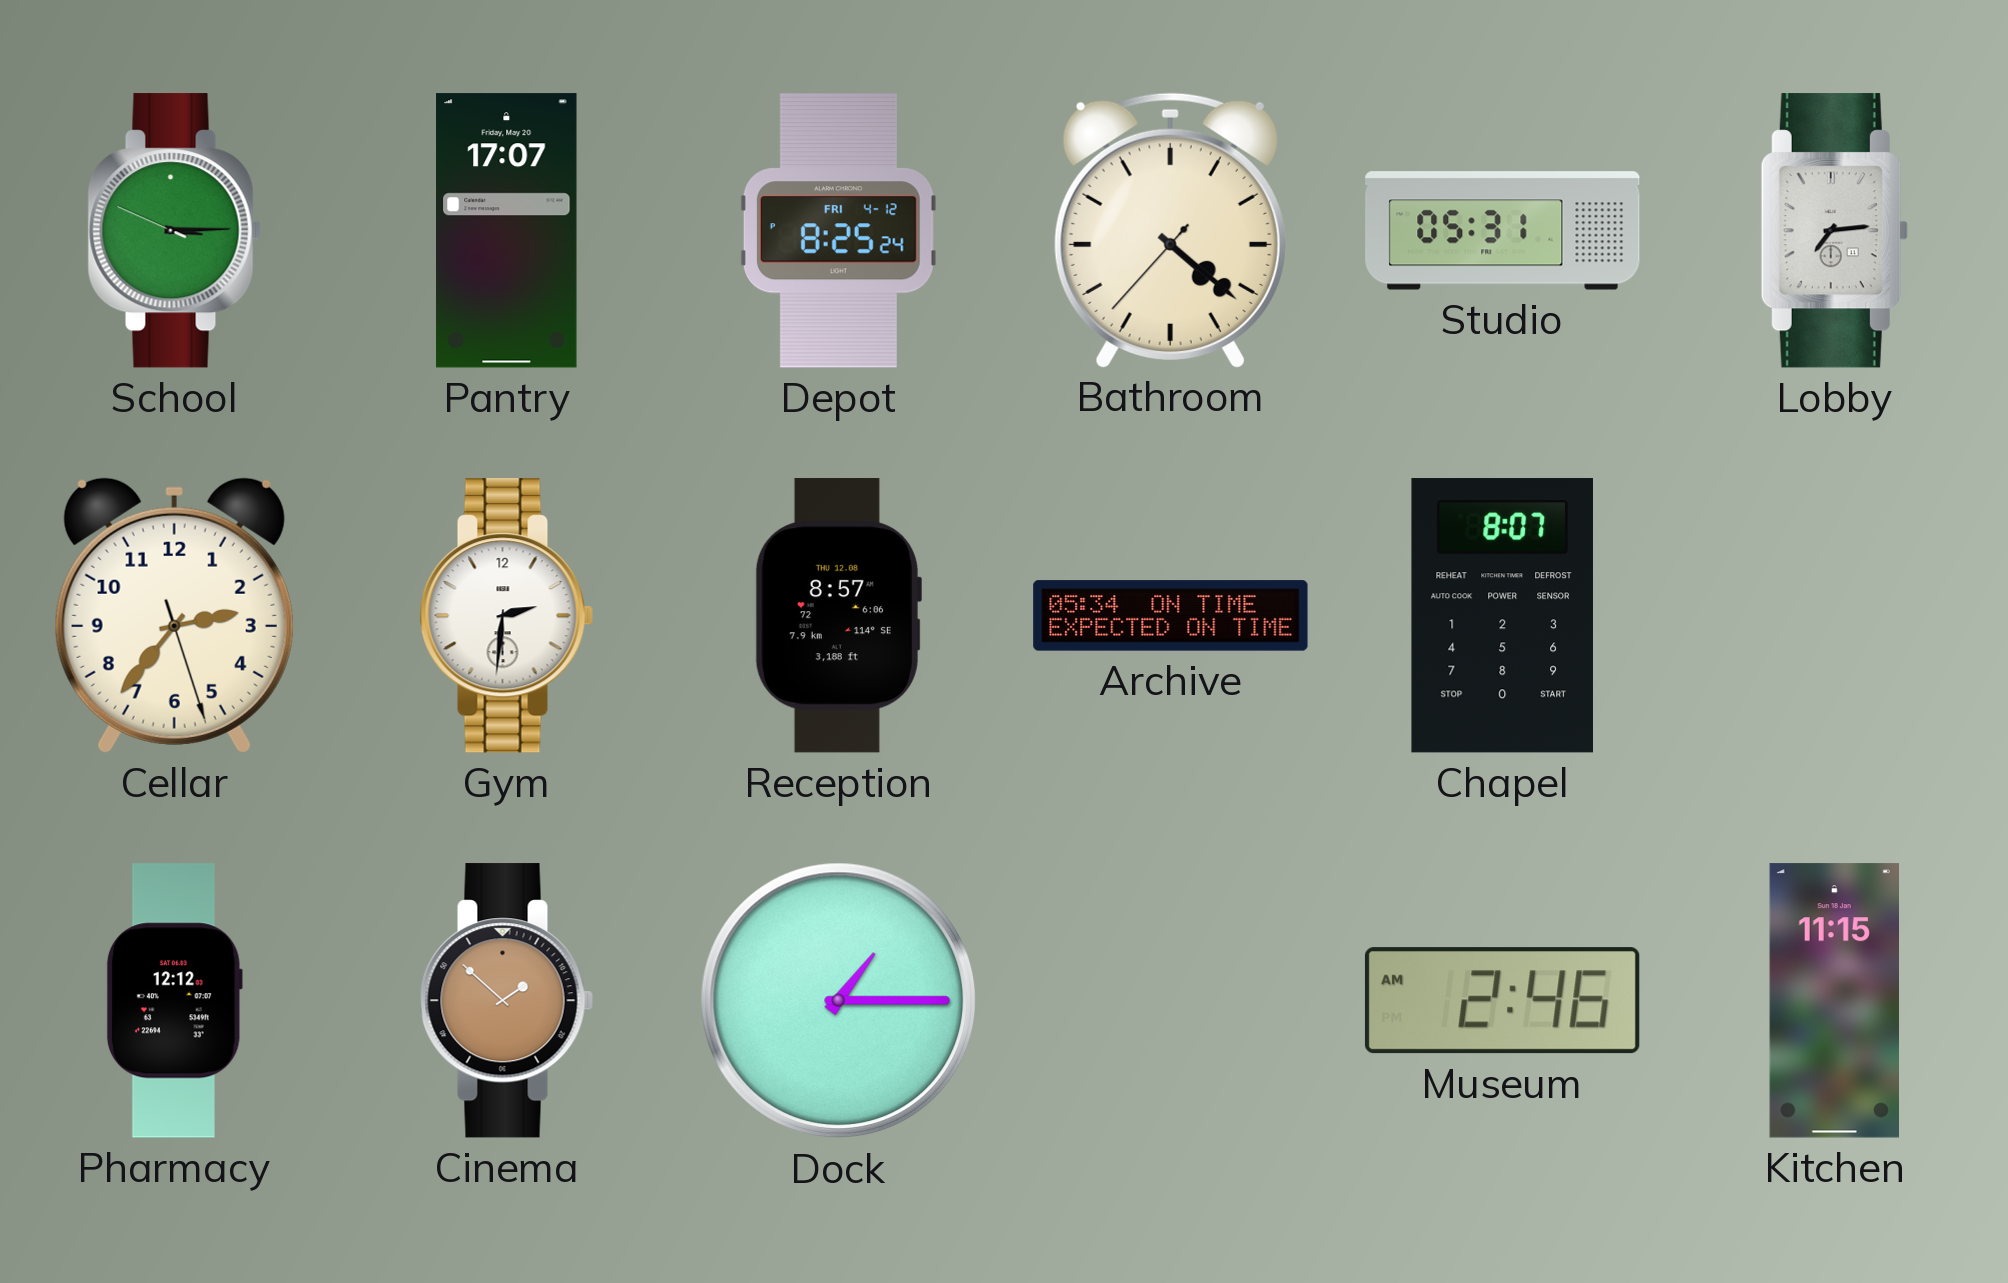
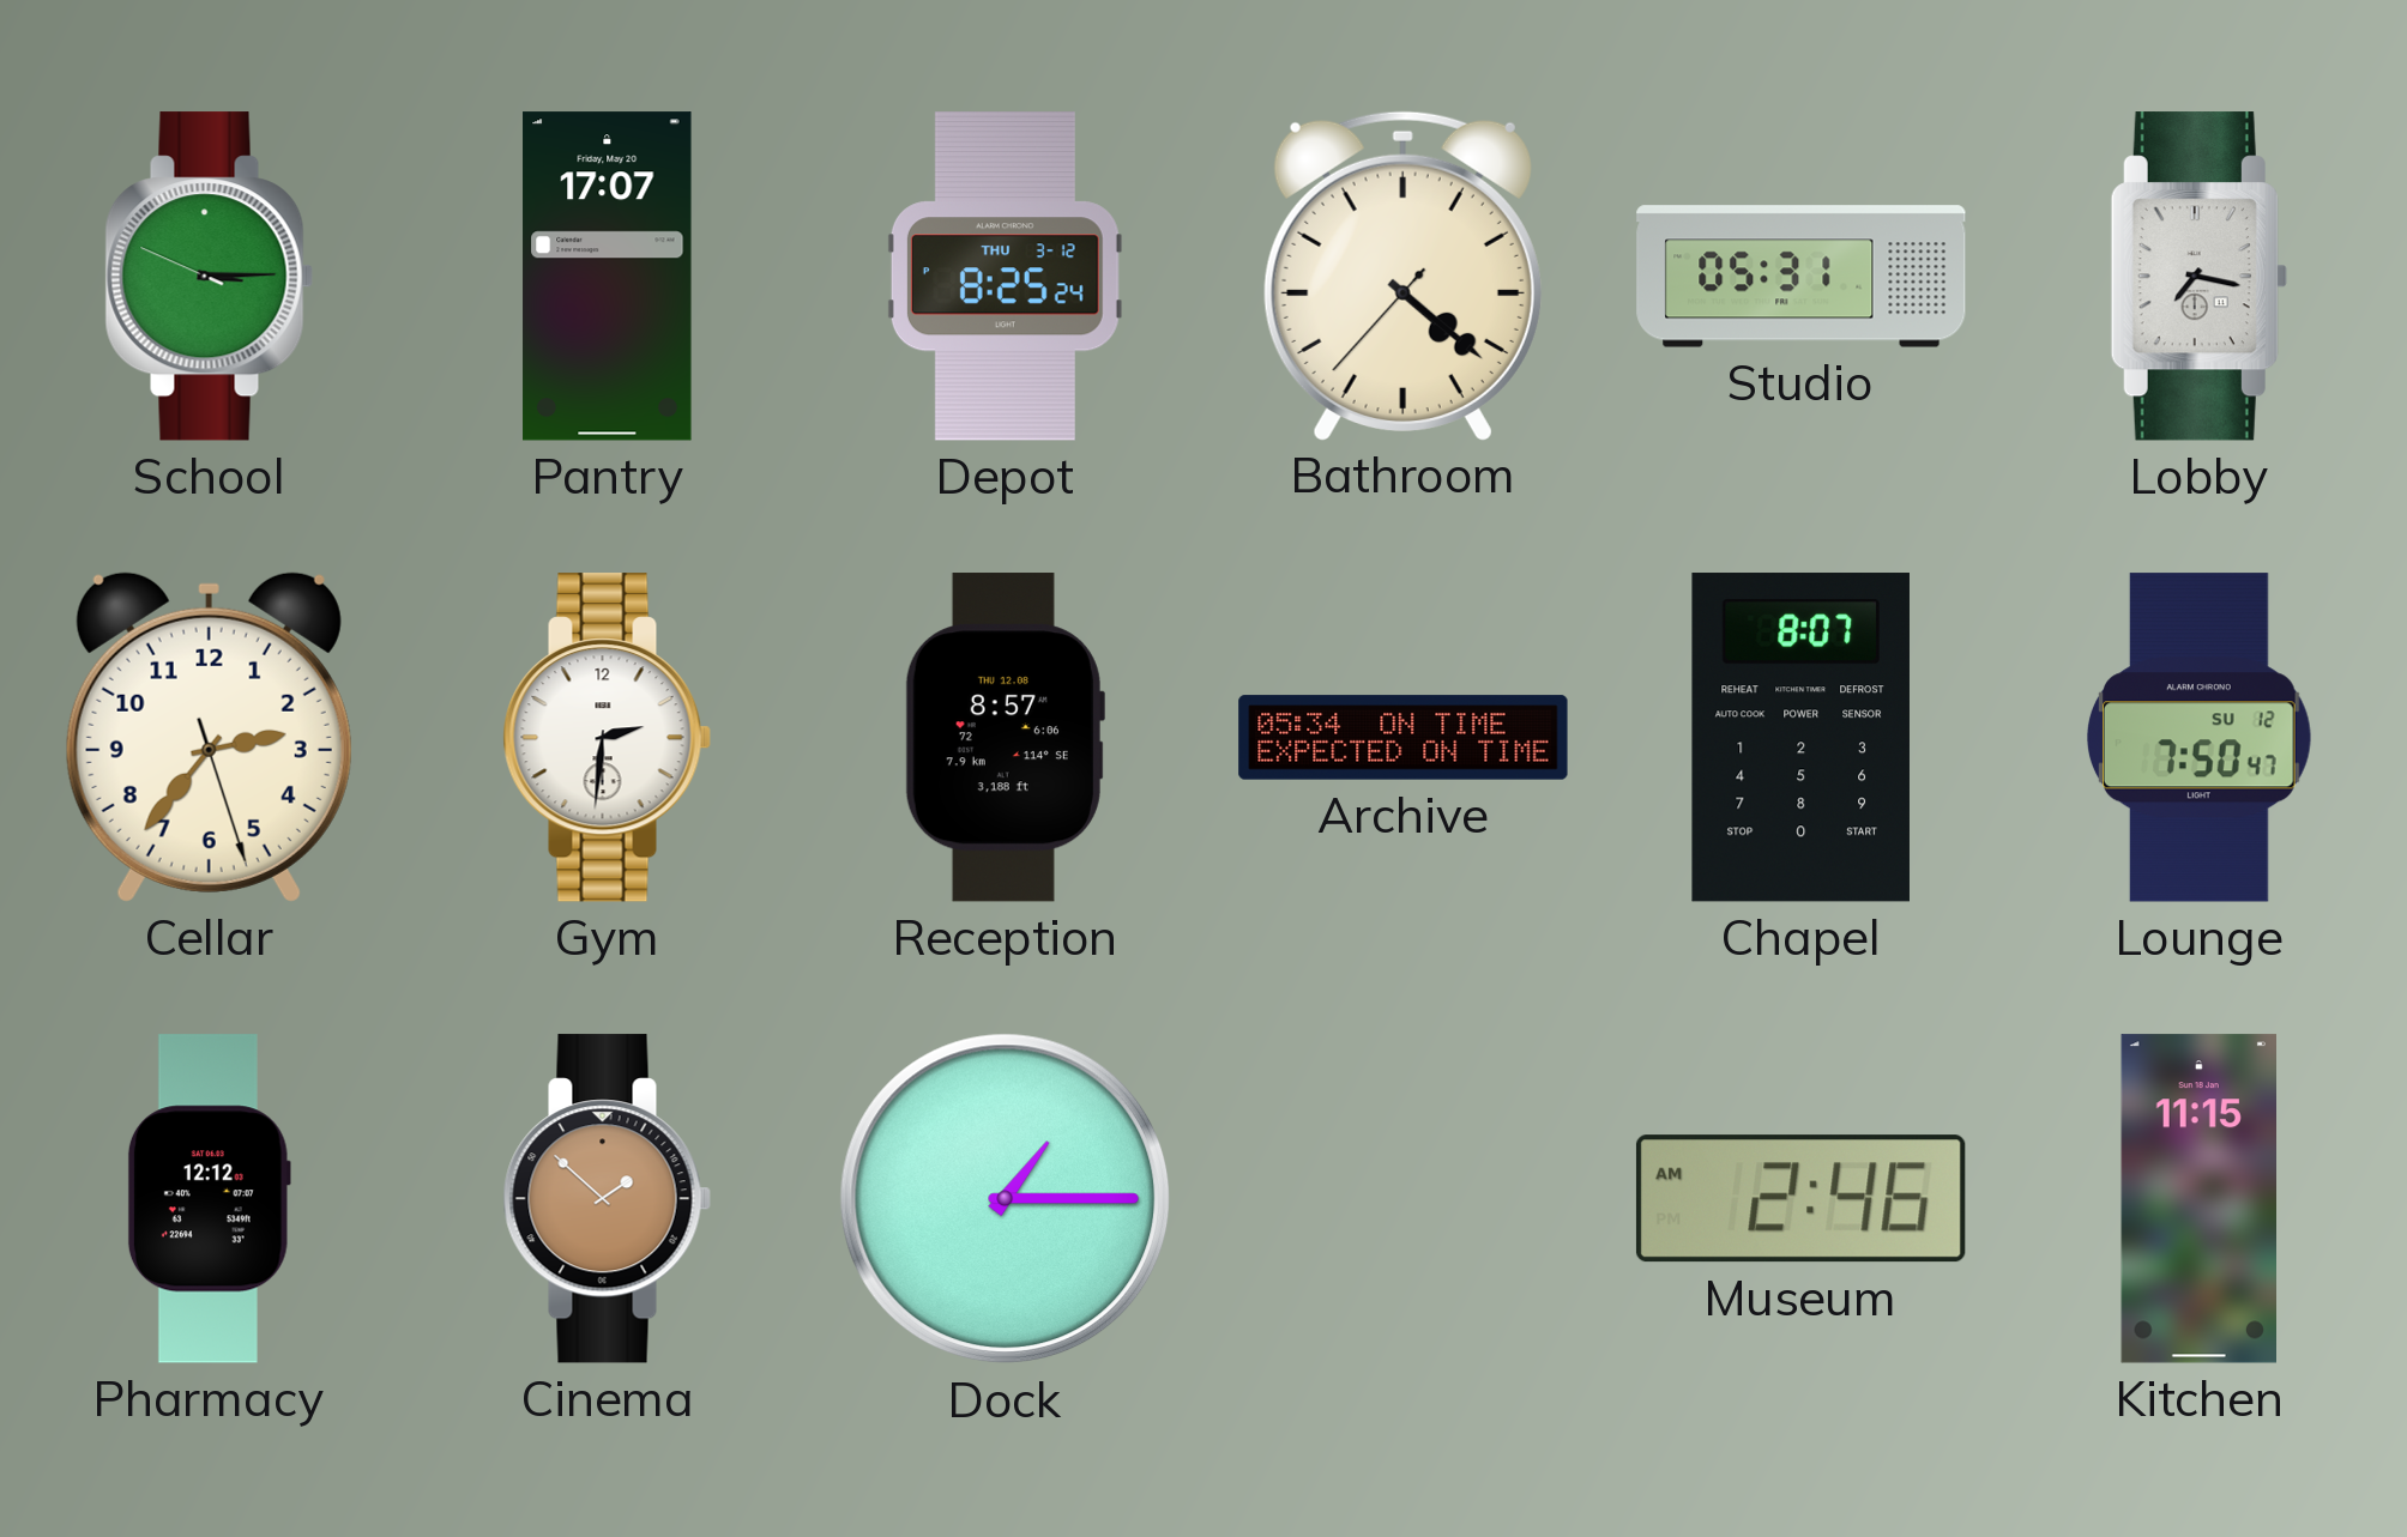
Depot date: FRI 4-12 -> THU 3-12 (1005, 277)
Lobby: 7:14 -> 7:17 (2198, 277)
Lounge: none -> 7:50 (2200, 738)
